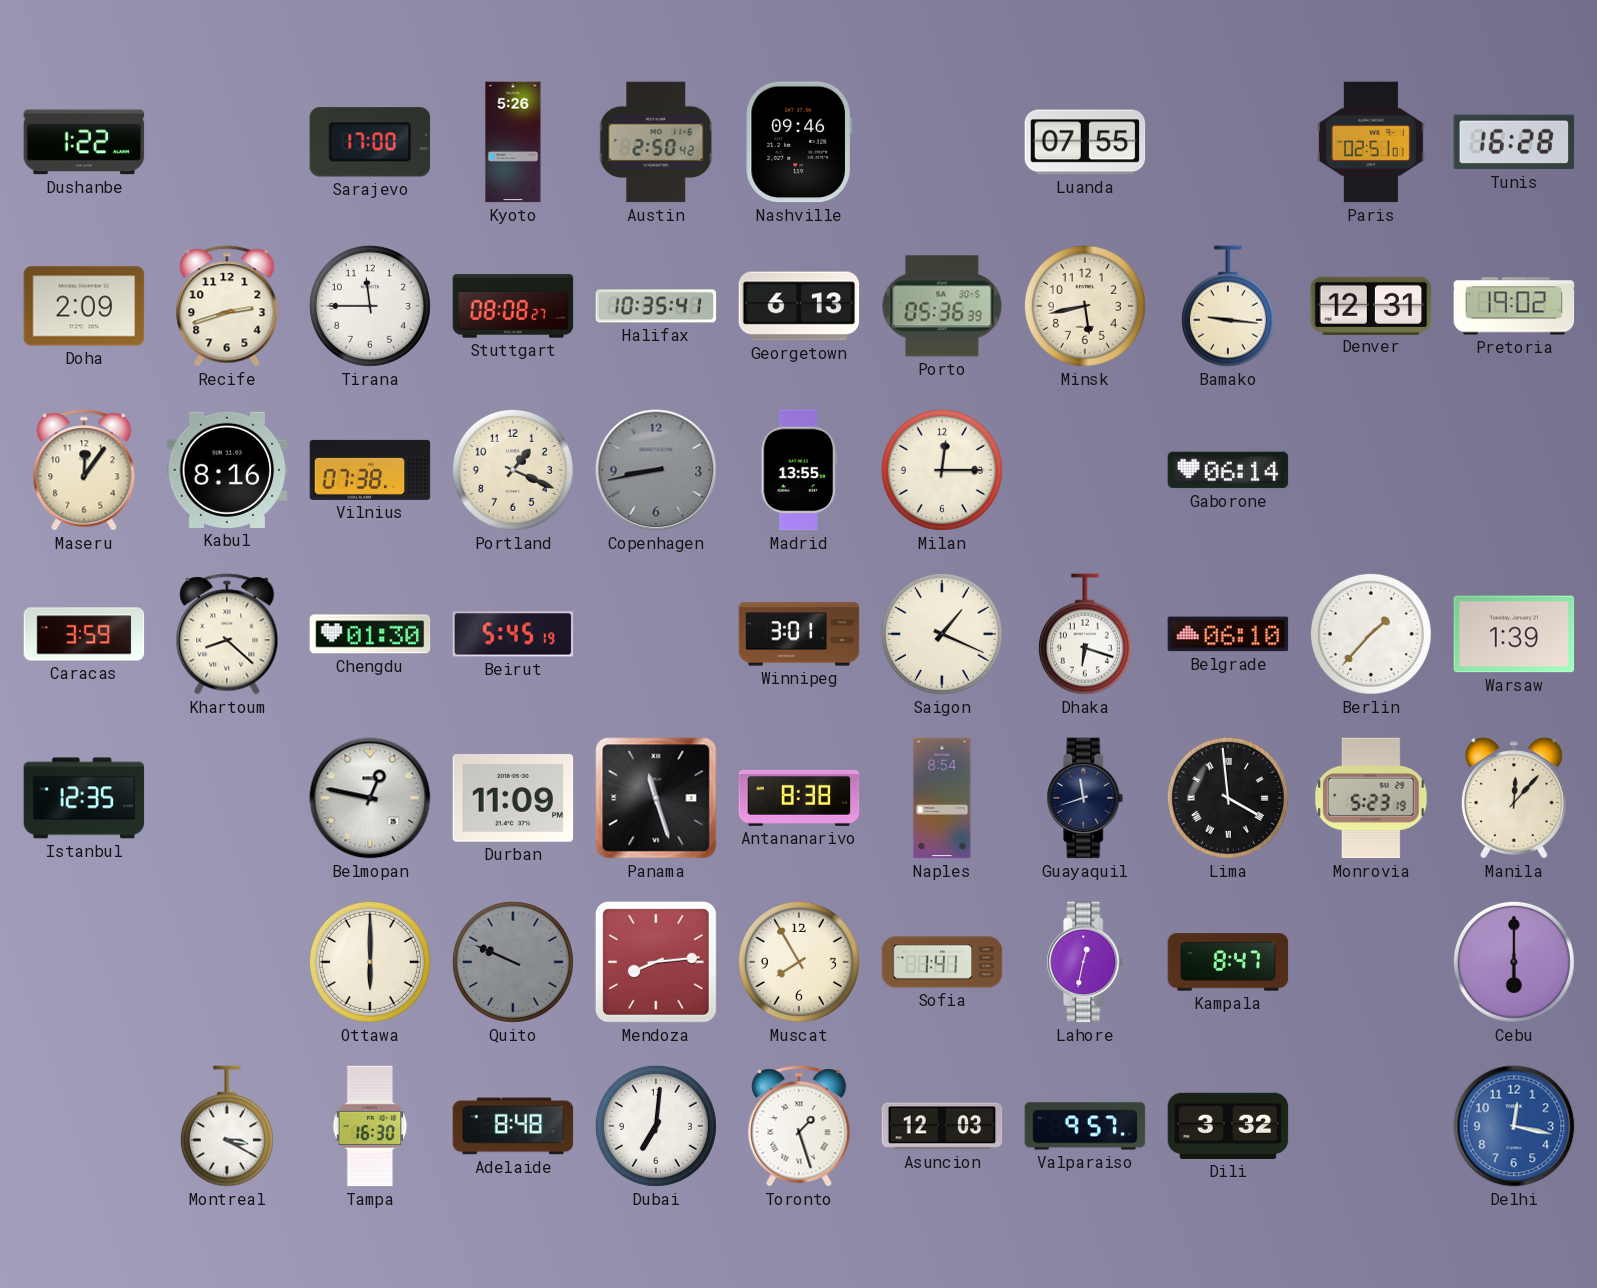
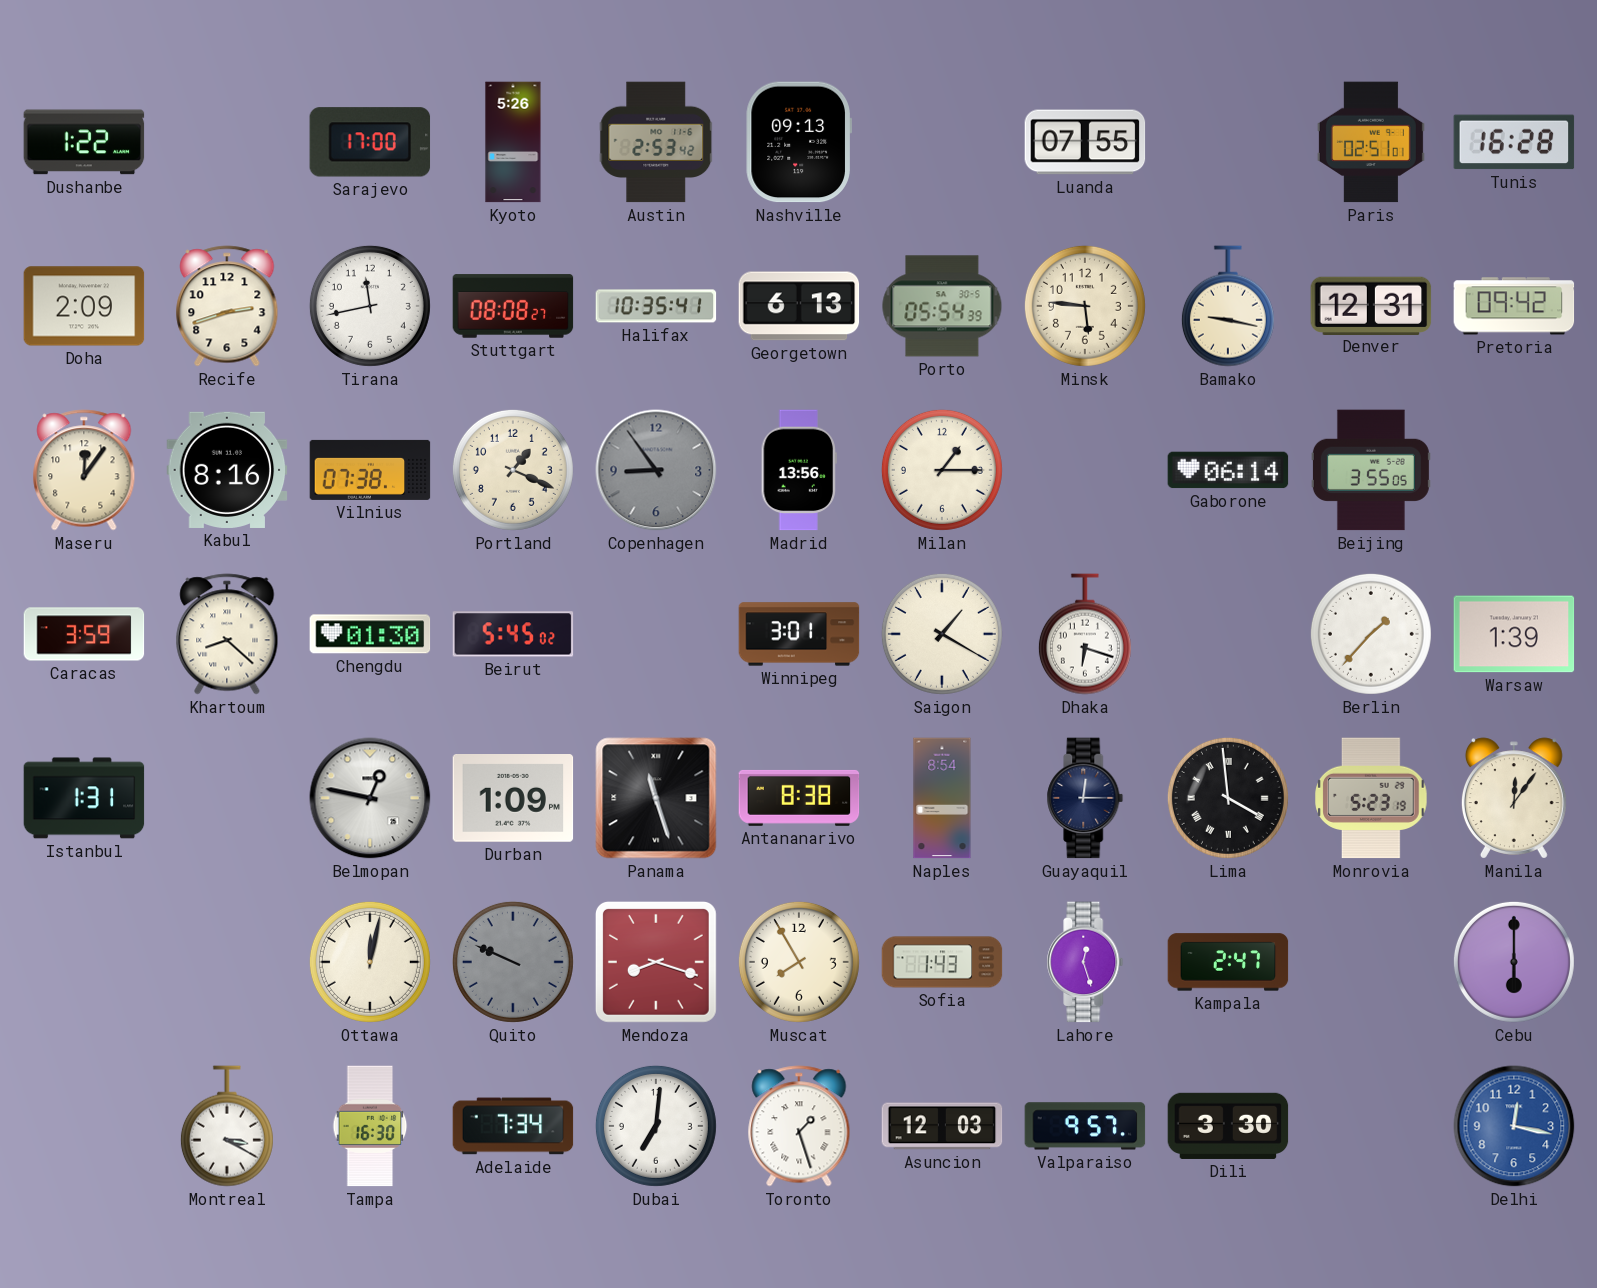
Austin: 2:50 -> 2:53 (656, 142)
Nashville: 09:46 -> 09:13 (799, 142)
Tirana: 11:45 -> 11:43 (370, 306)
Porto: 05:36 -> 05:54 (942, 306)
Minsk: 5:43 -> 5:46 (1085, 306)
Bamako: 9:16 -> 9:17 (1228, 306)
Pretoria: 19:02 -> 09:42 (1514, 306)
Copenhagen: 8:43 -> 8:54 (656, 470)
Madrid: 13:55 -> 13:56 (798, 470)
Milan: 12:15 -> 1:15 (942, 470)
Beijing: none -> 3:55 (1371, 470)
Beirut: 5:45:19 -> 5:45:02 (513, 634)
Saigon: 1:19 -> 1:20 (942, 634)
Belgrade: 06:10 -> none (1228, 634)
Istanbul: 12:35 -> 1:31 (84, 798)
Durban: 11:09 -> 1:09 (513, 799)
Guayaquil: 11:42 -> 12:15 (1085, 798)
Manila: 12:07 -> 12:06 (1514, 798)
Ottawa: 6:00 -> 12:02 (370, 962)
Mendoza: 8:14 -> 8:18 (656, 962)
Sofia: 1:41 -> 1:43 (942, 962)
Lahore: 12:32 -> 12:27 (1085, 962)
Kampala: 8:47 -> 2:47 (1228, 962)
Adelaide: 8:48 -> 7:34 (513, 1126)
Dili: 3:32 -> 3:30 (1228, 1126)
